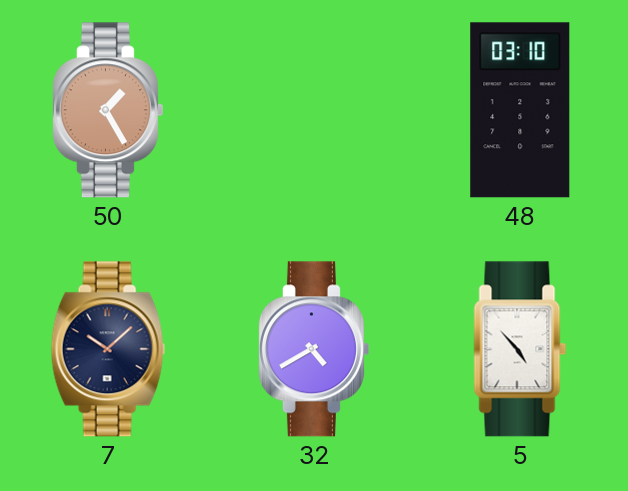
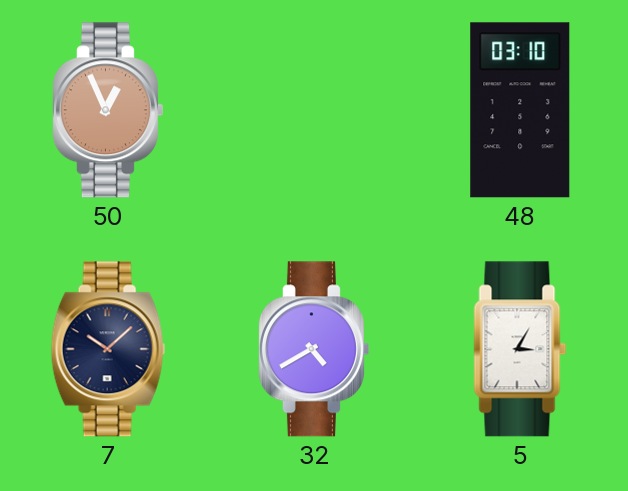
50: 1:25 -> 12:56 (107, 110)
5: 4:53 -> 3:05 (520, 349)
